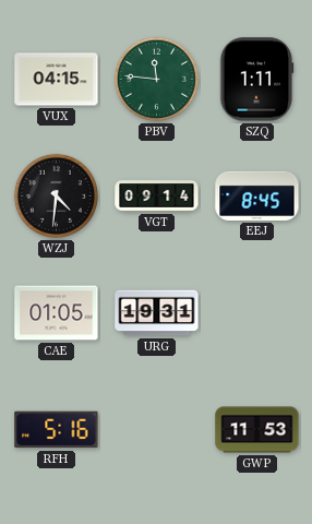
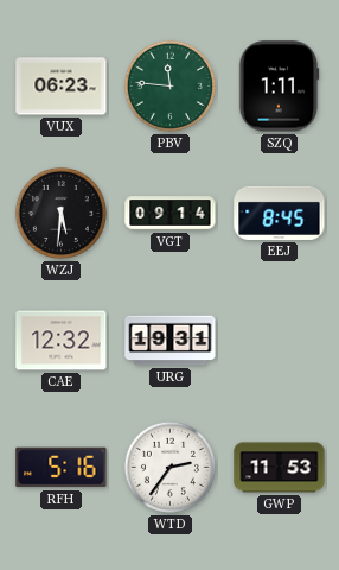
VUX: 04:15 -> 06:23 (62, 87)
WZJ: 4:31 -> 5:31 (60, 213)
CAE: 01:05 -> 12:32 (62, 341)
WTD: none -> 2:36 (170, 467)
